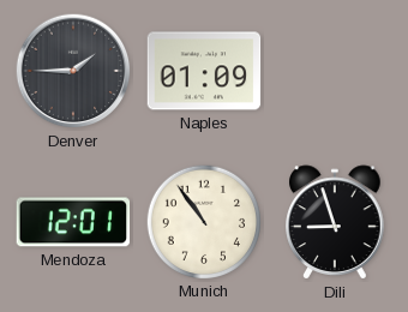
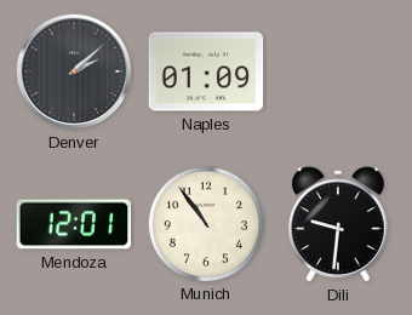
Denver: 1:45 -> 2:08 (74, 71)
Dili: 8:57 -> 9:31 (338, 224)
